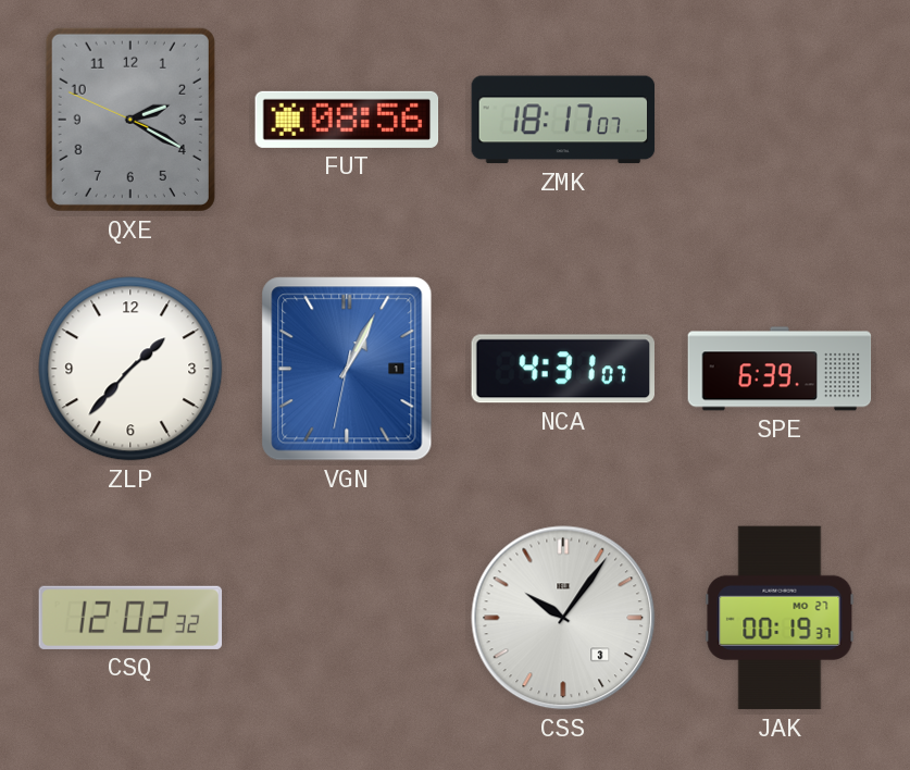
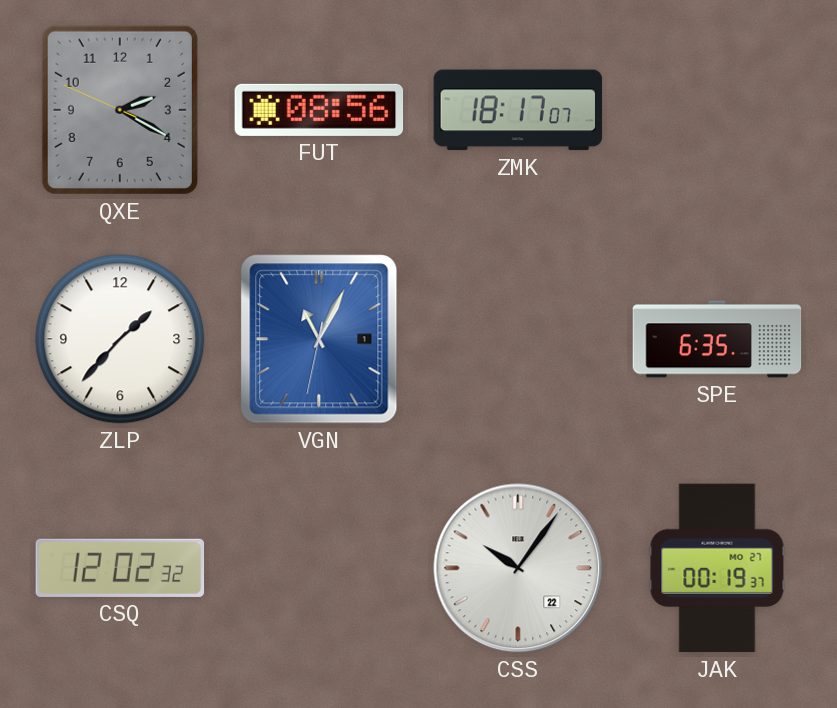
VGN: 1:04 -> 11:04 (319, 339)
NCA: 4:31 -> none (562, 369)
SPE: 6:39 -> 6:35 (717, 339)
CSS date: 3 -> 22 (518, 568)
